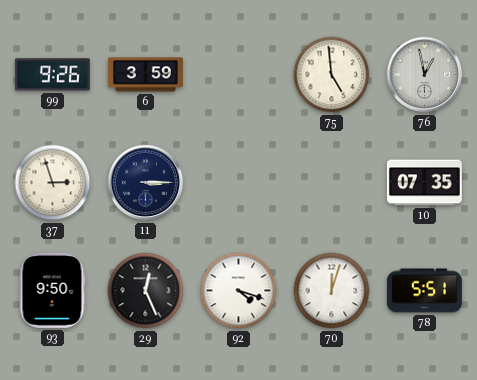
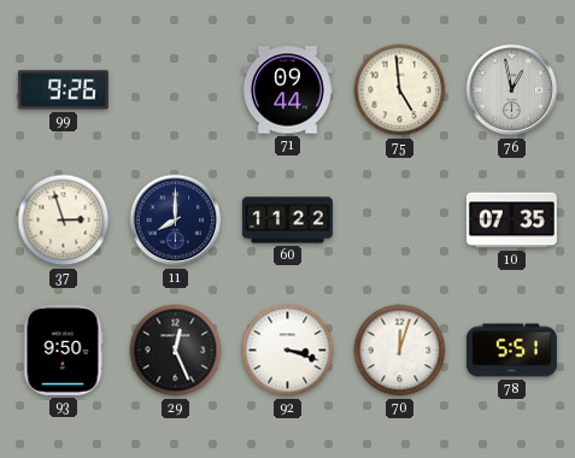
6: 3:59 -> none (145, 75)
71: none -> 09:44 (287, 90)
11: 3:15 -> 8:00 (176, 221)
60: none -> 11:22 (287, 221)
92: 4:18 -> 3:18 (288, 351)
